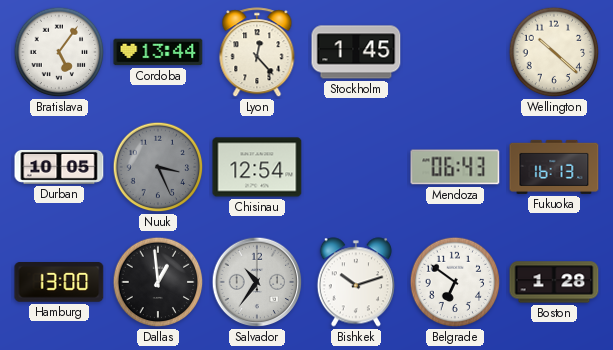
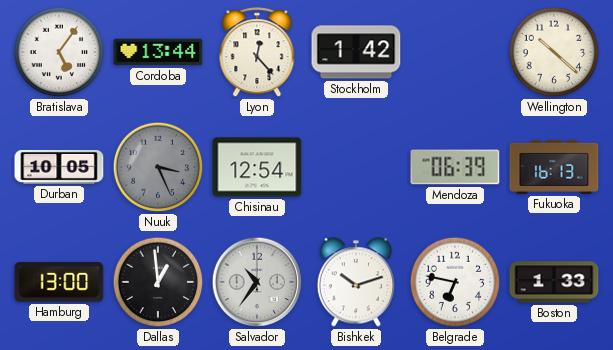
Stockholm: 1:45 -> 1:42 (356, 52)
Mendoza: 06:43 -> 06:39 (455, 167)
Belgrade: 6:51 -> 6:47 (455, 282)
Boston: 1:28 -> 1:33 (554, 282)
